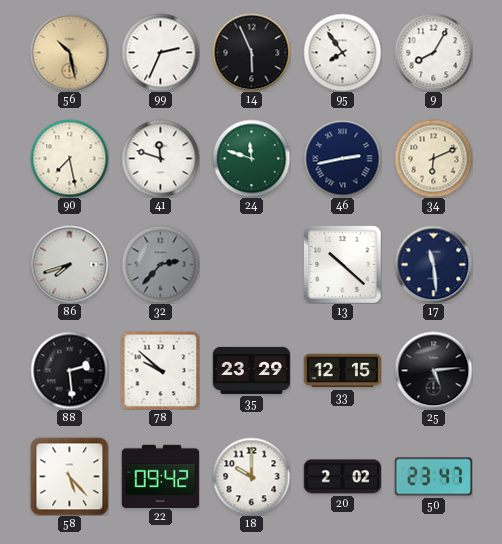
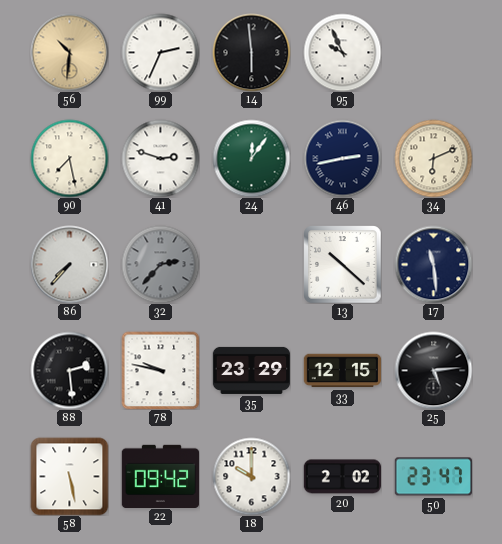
56: 10:28 -> 10:31 (69, 52)
14: 5:56 -> 5:59 (251, 52)
95: 7:54 -> 9:56 (342, 52)
9: 8:05 -> none (433, 52)
41: 11:48 -> 2:48 (160, 158)
24: 11:48 -> 12:06 (251, 158)
86: 7:42 -> 7:37 (69, 264)
78: 9:52 -> 9:47 (160, 370)
58: 5:23 -> 5:28 (69, 476)
